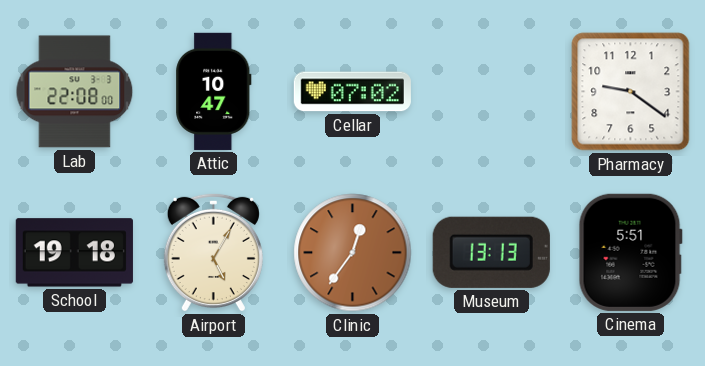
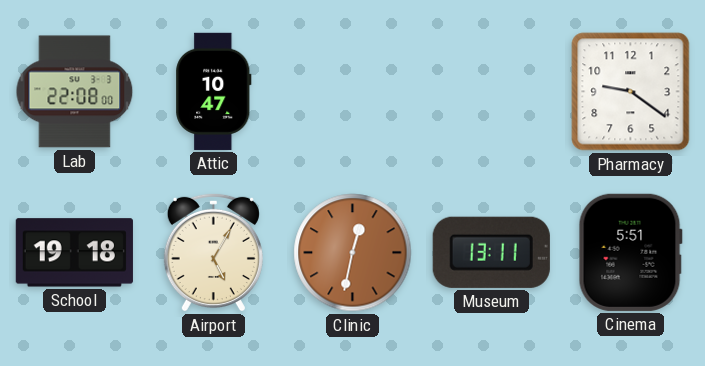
Cellar: 07:02 -> none (352, 92)
Clinic: 12:36 -> 12:32 (353, 253)
Museum: 13:13 -> 13:11 (491, 252)
